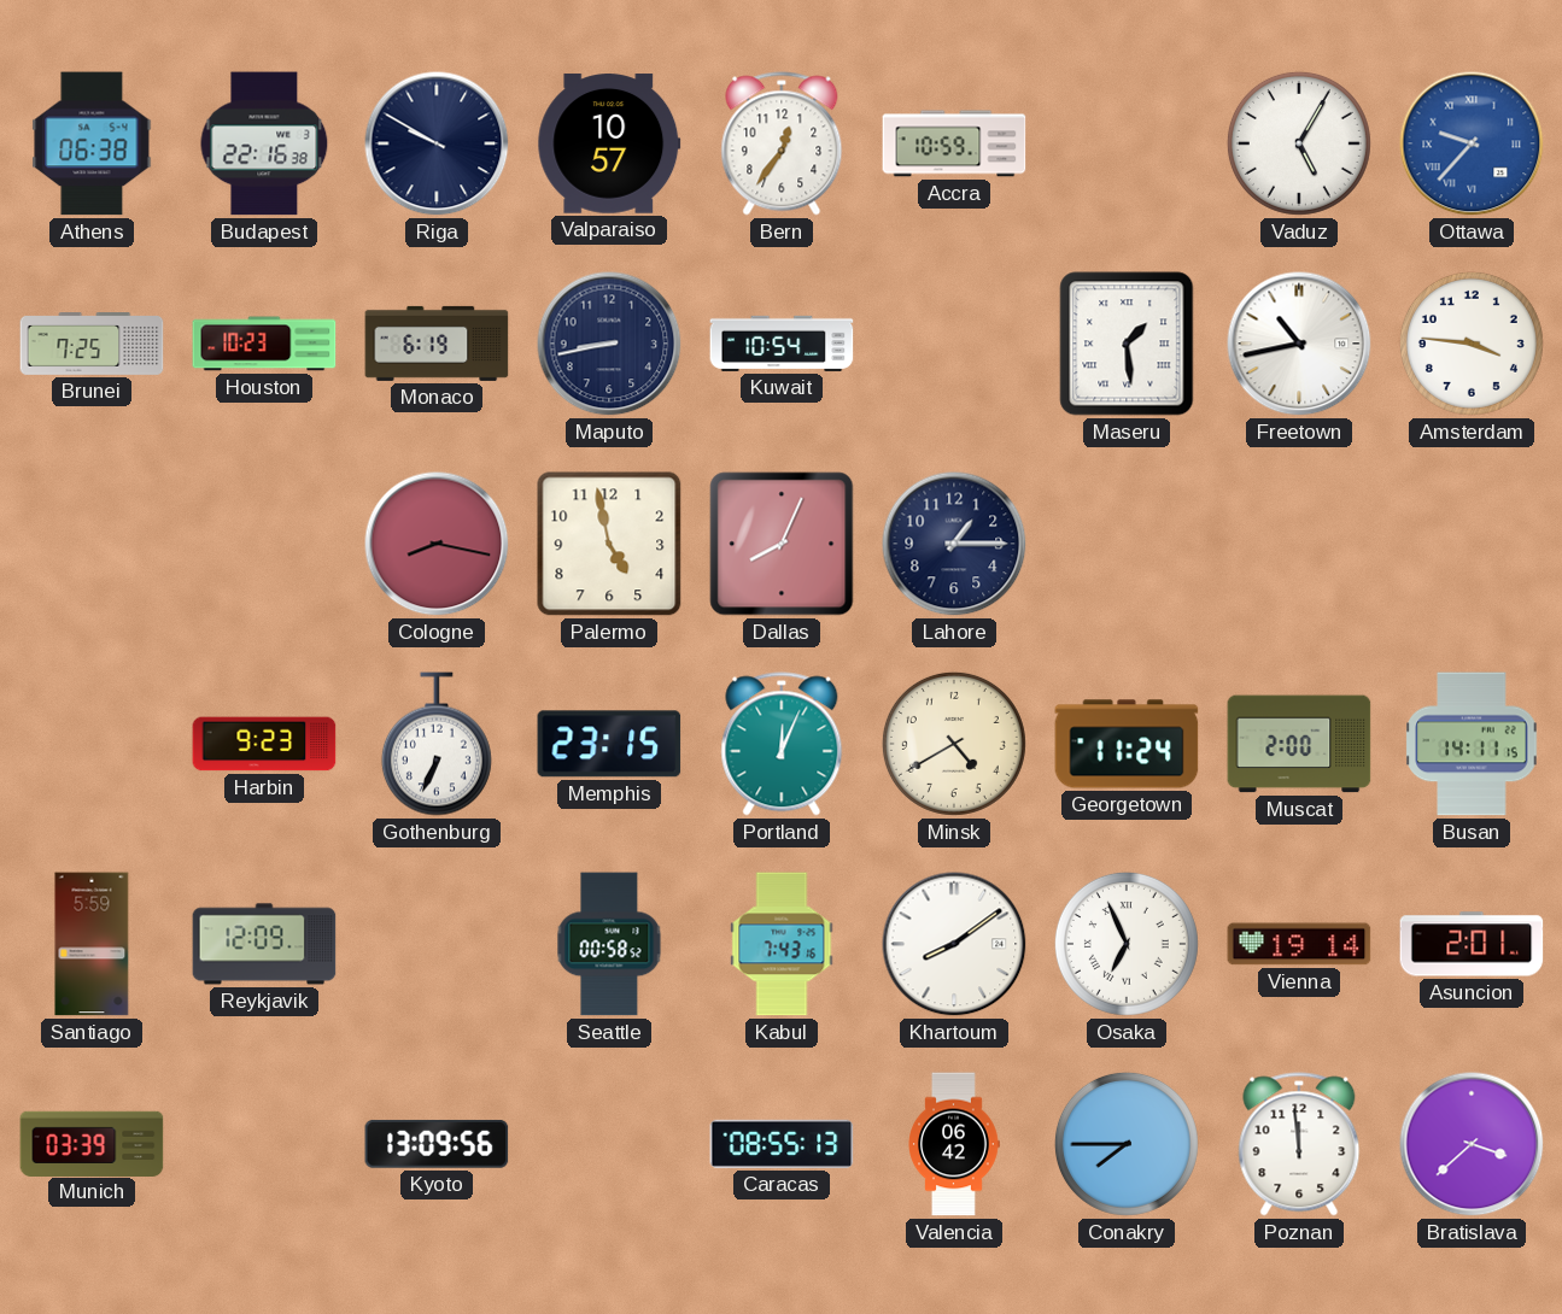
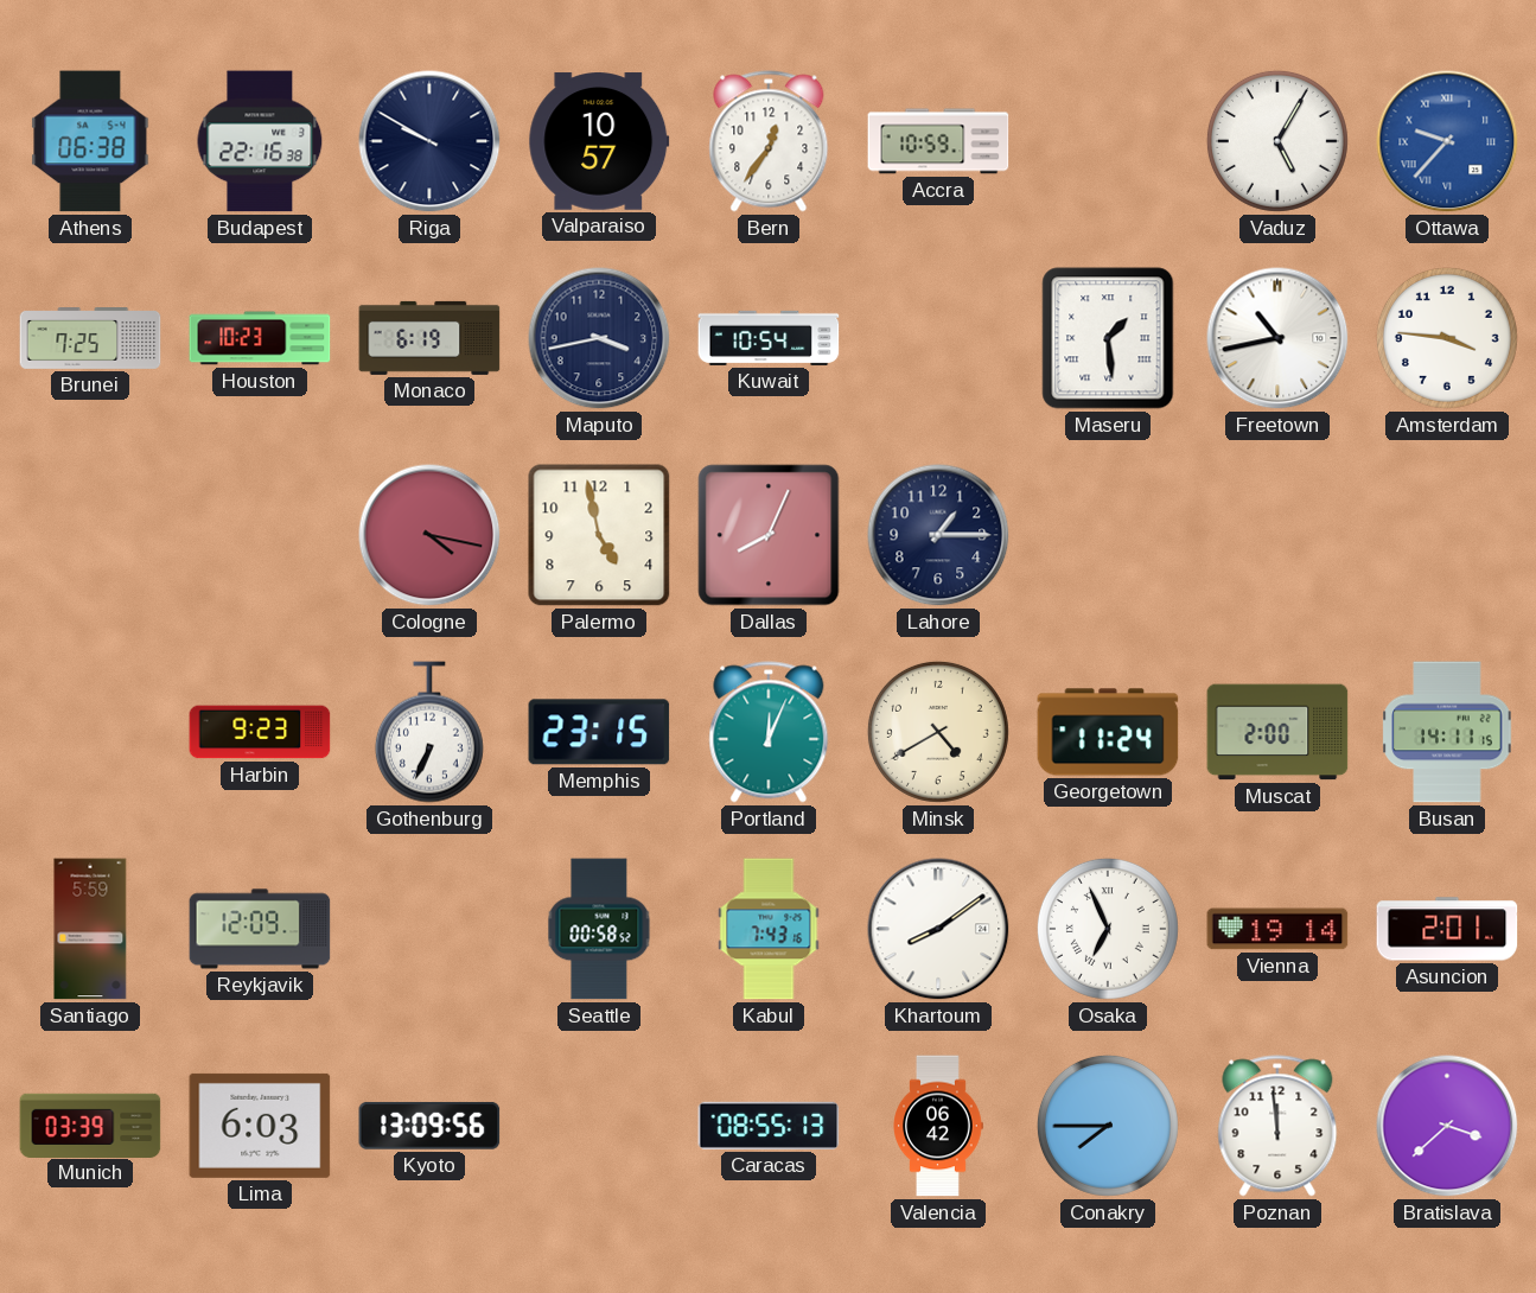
Maputo: 8:43 -> 3:43 (599, 338)
Cologne: 8:17 -> 4:17 (429, 535)
Lima: none -> 6:03 (260, 1126)
